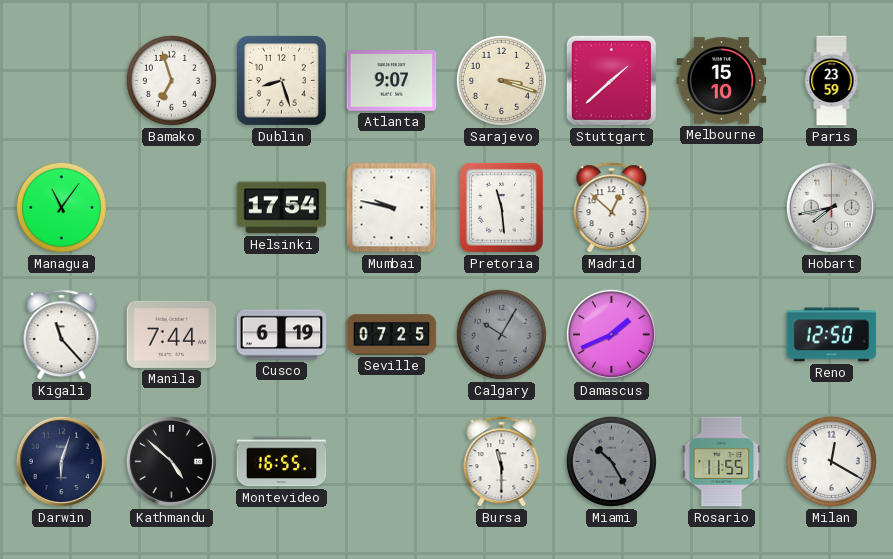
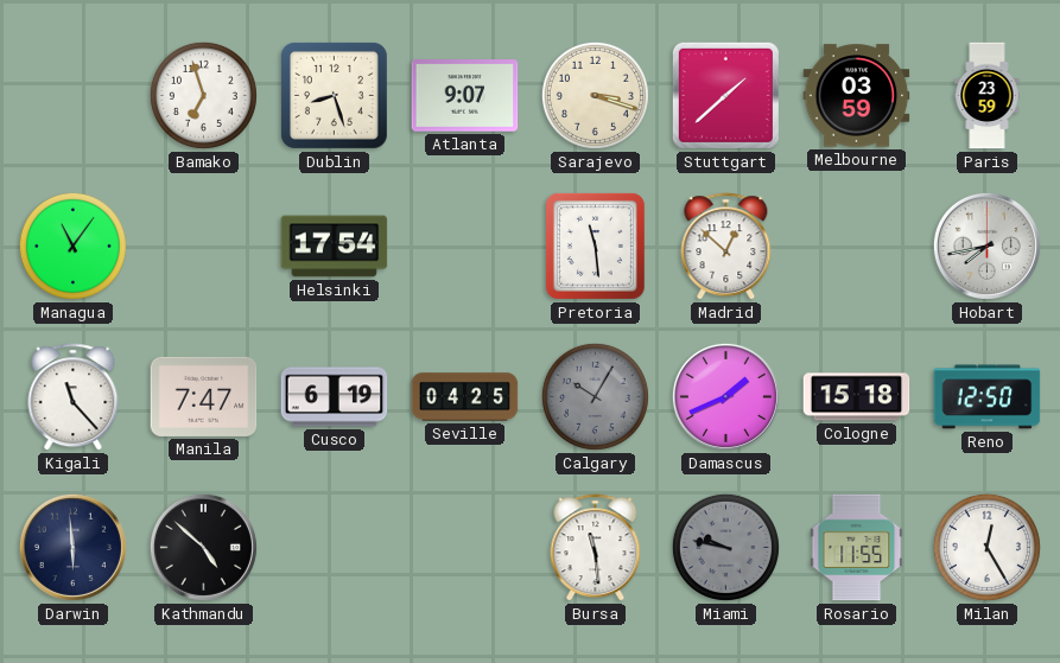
Melbourne: 15:10 -> 03:59 (857, 96)
Mumbai: 9:47 -> none (392, 208)
Manila: 7:44 -> 7:47 (204, 396)
Seville: 07:25 -> 04:25 (465, 397)
Cologne: none -> 15:18 (857, 397)
Darwin: 6:03 -> 5:59 (72, 547)
Montevideo: 16:55 -> none (282, 462)
Bursa: 11:30 -> 11:29 (596, 548)
Miami: 10:25 -> 9:47 (725, 547)
Milan: 12:20 -> 12:25 (986, 547)
